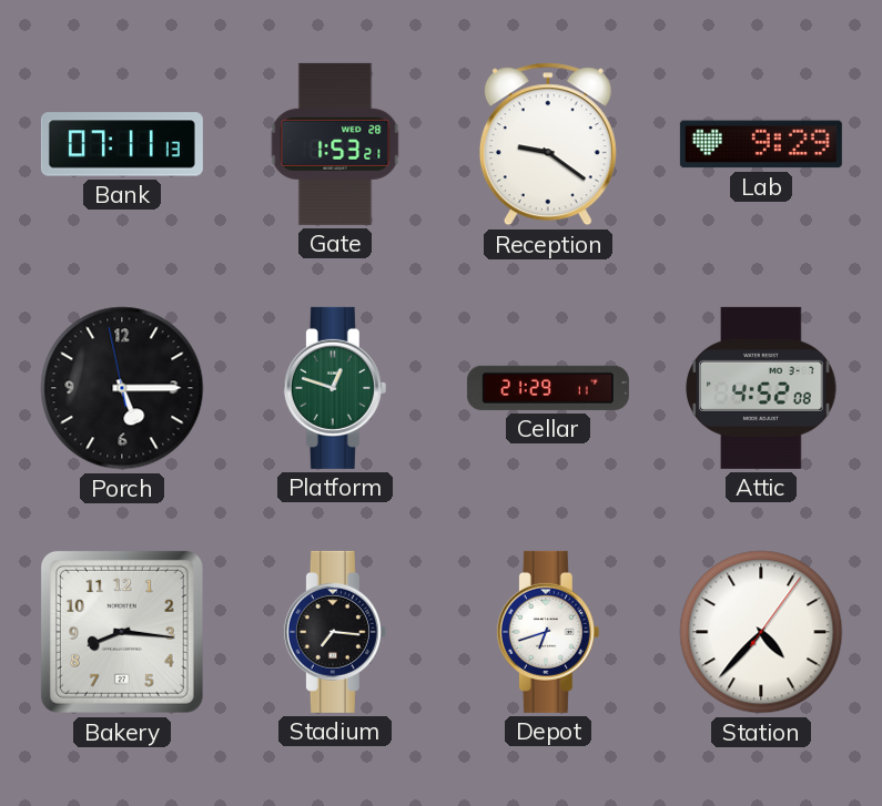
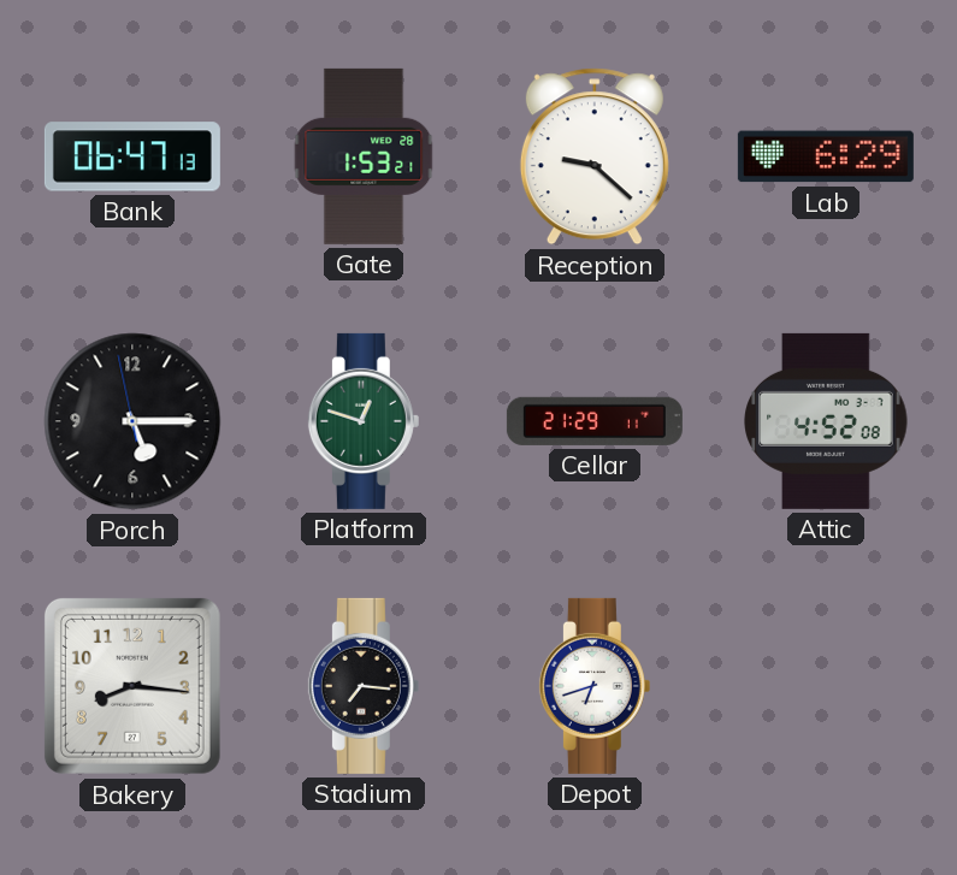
Bank: 07:11 -> 06:47 (132, 156)
Reception: 9:21 -> 9:22 (595, 156)
Lab: 9:29 -> 6:29 (826, 156)
Station: 4:37 -> none (761, 632)
